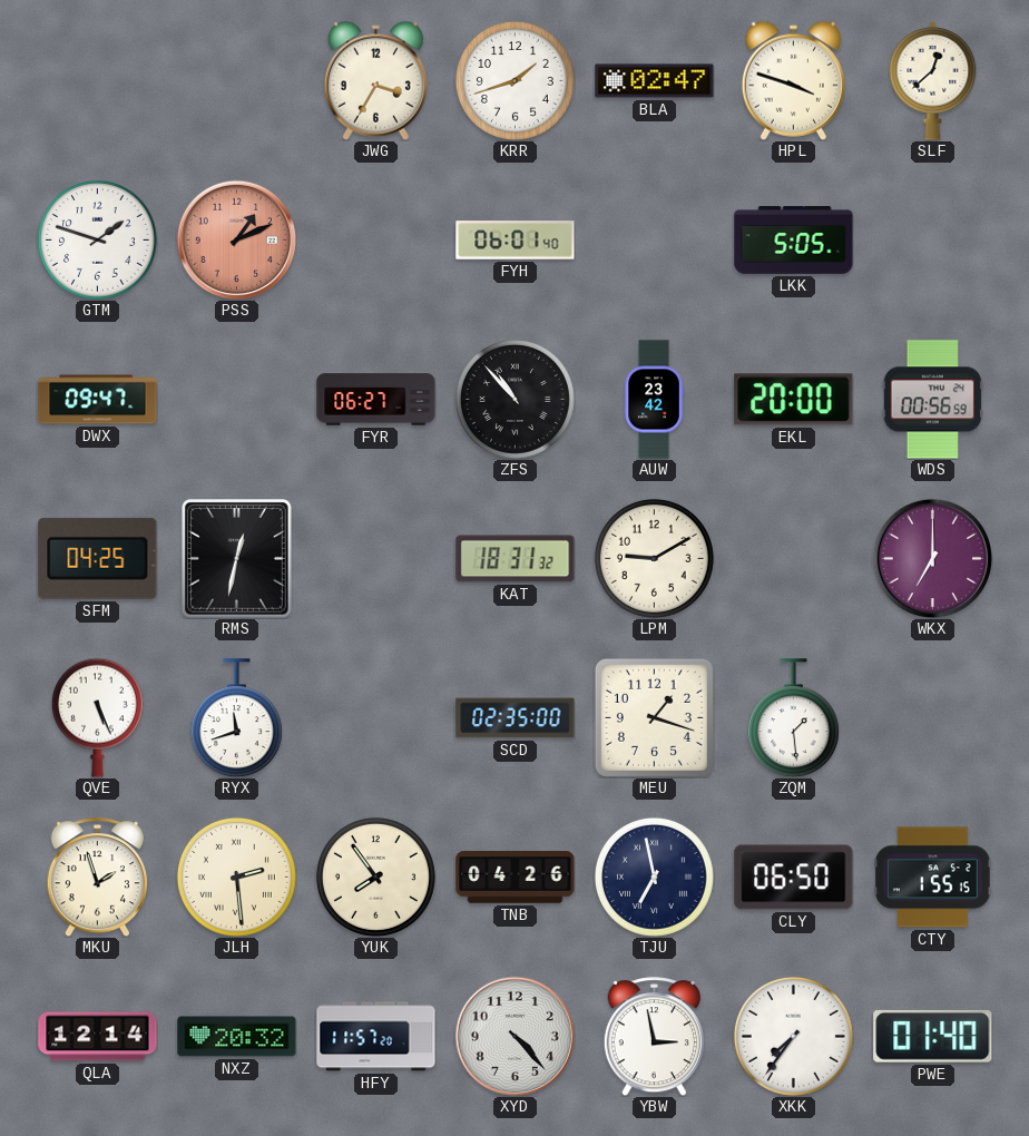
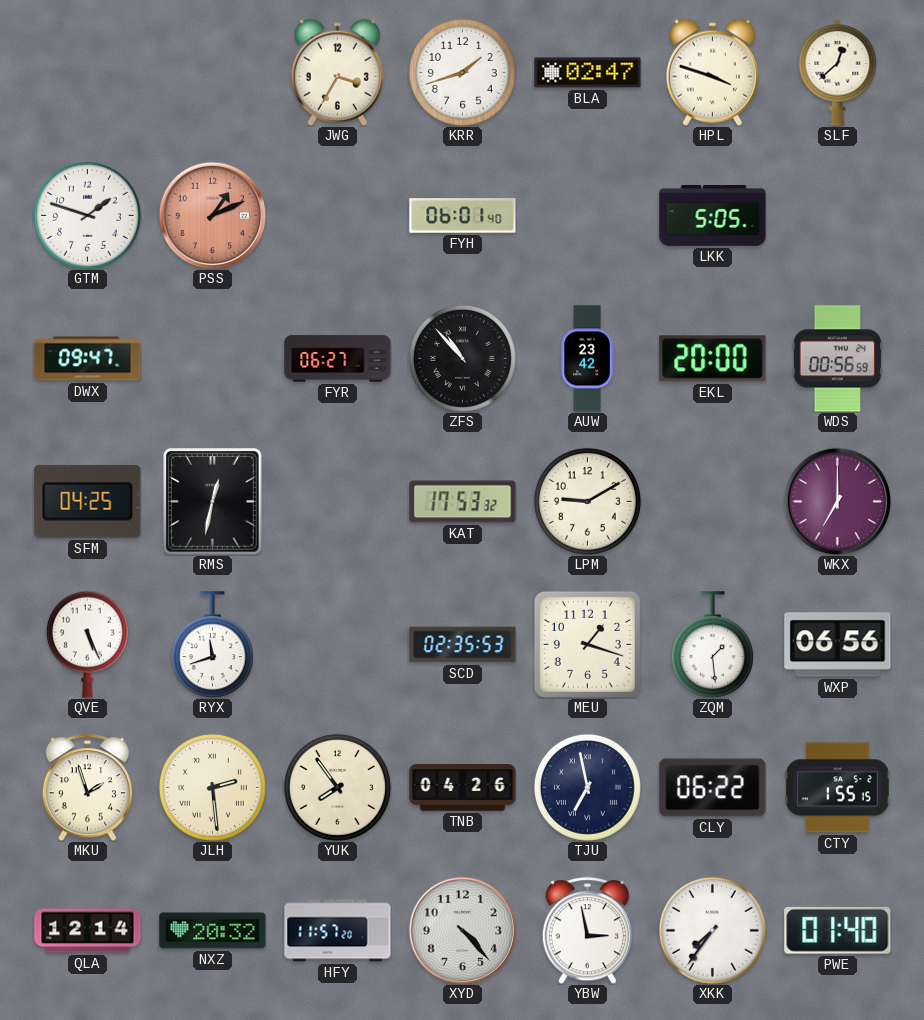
KAT: 18:31 -> 17:53 (463, 502)
SCD: 02:35:00 -> 02:35:53 (463, 645)
WXP: none -> 06:56 (838, 645)
CLY: 06:50 -> 06:22 (713, 788)
